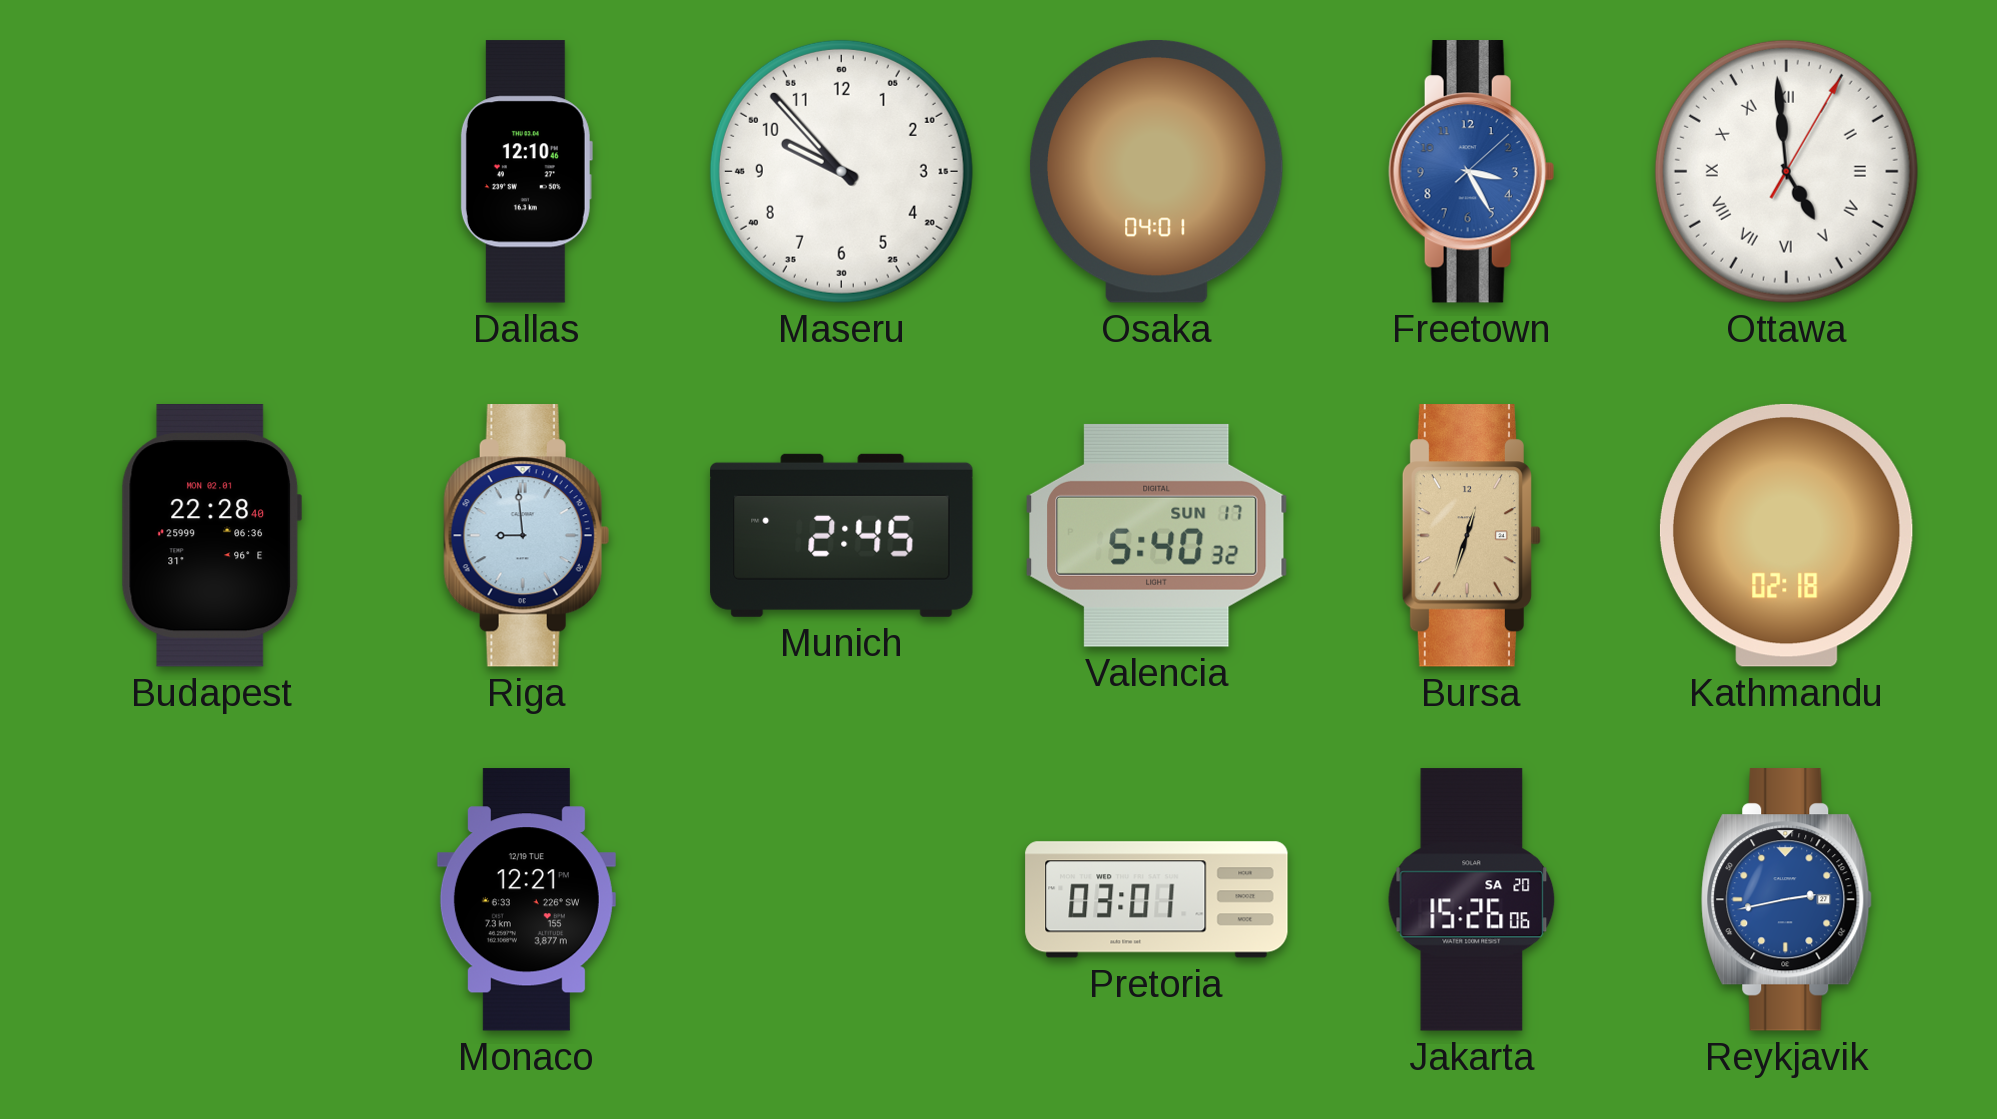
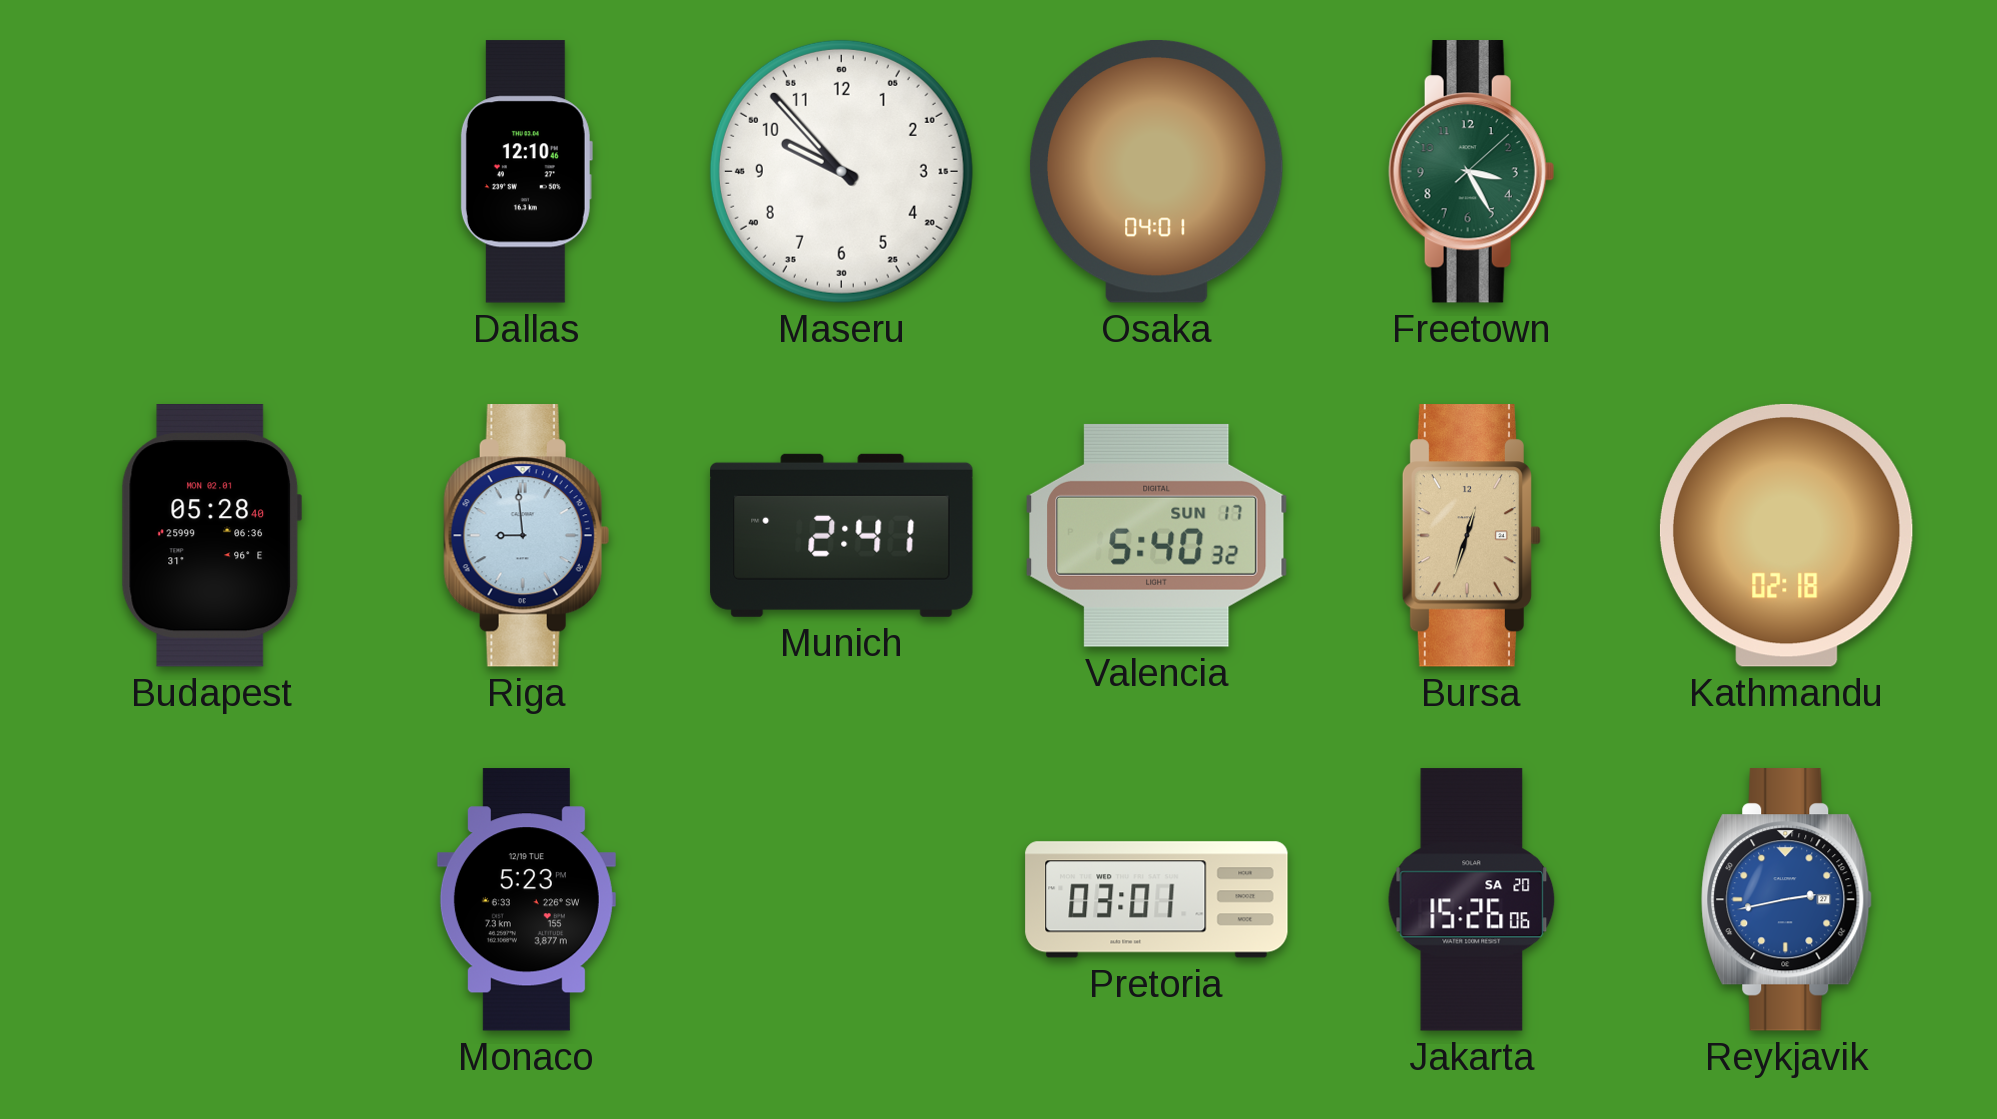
Freetown dial: blue -> green (1471, 172)
Ottawa: 4:59 -> none (1786, 171)
Budapest: 22:28 -> 05:28 (211, 536)
Munich: 2:45 -> 2:41 (842, 535)
Monaco: 12:21 -> 5:23 (526, 900)
